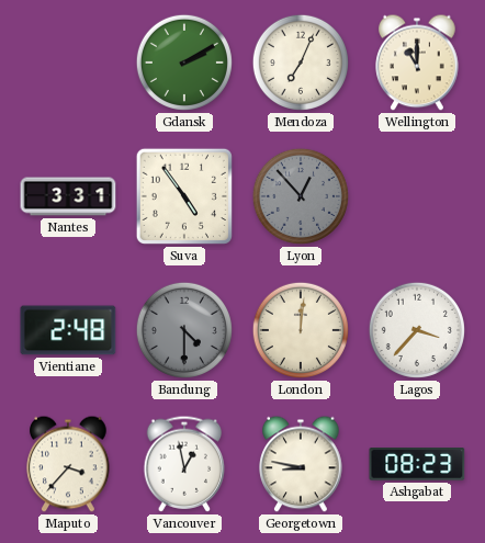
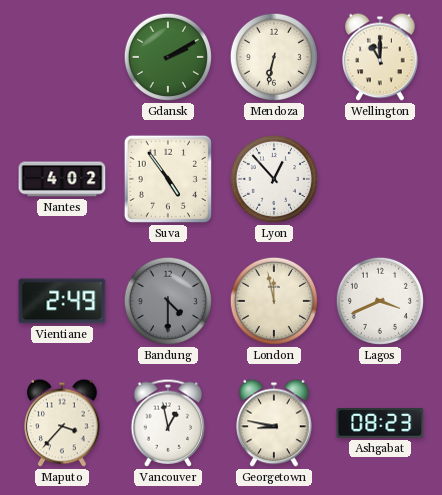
Mendoza: 7:04 -> 6:32 (274, 57)
Nantes: 3:31 -> 4:02 (62, 179)
Lyon dial: grey -> white (274, 179)
Vientiane: 2:48 -> 2:49 (62, 301)
London: 12:01 -> 11:58 (274, 301)
Lagos: 3:37 -> 3:41 (380, 301)
